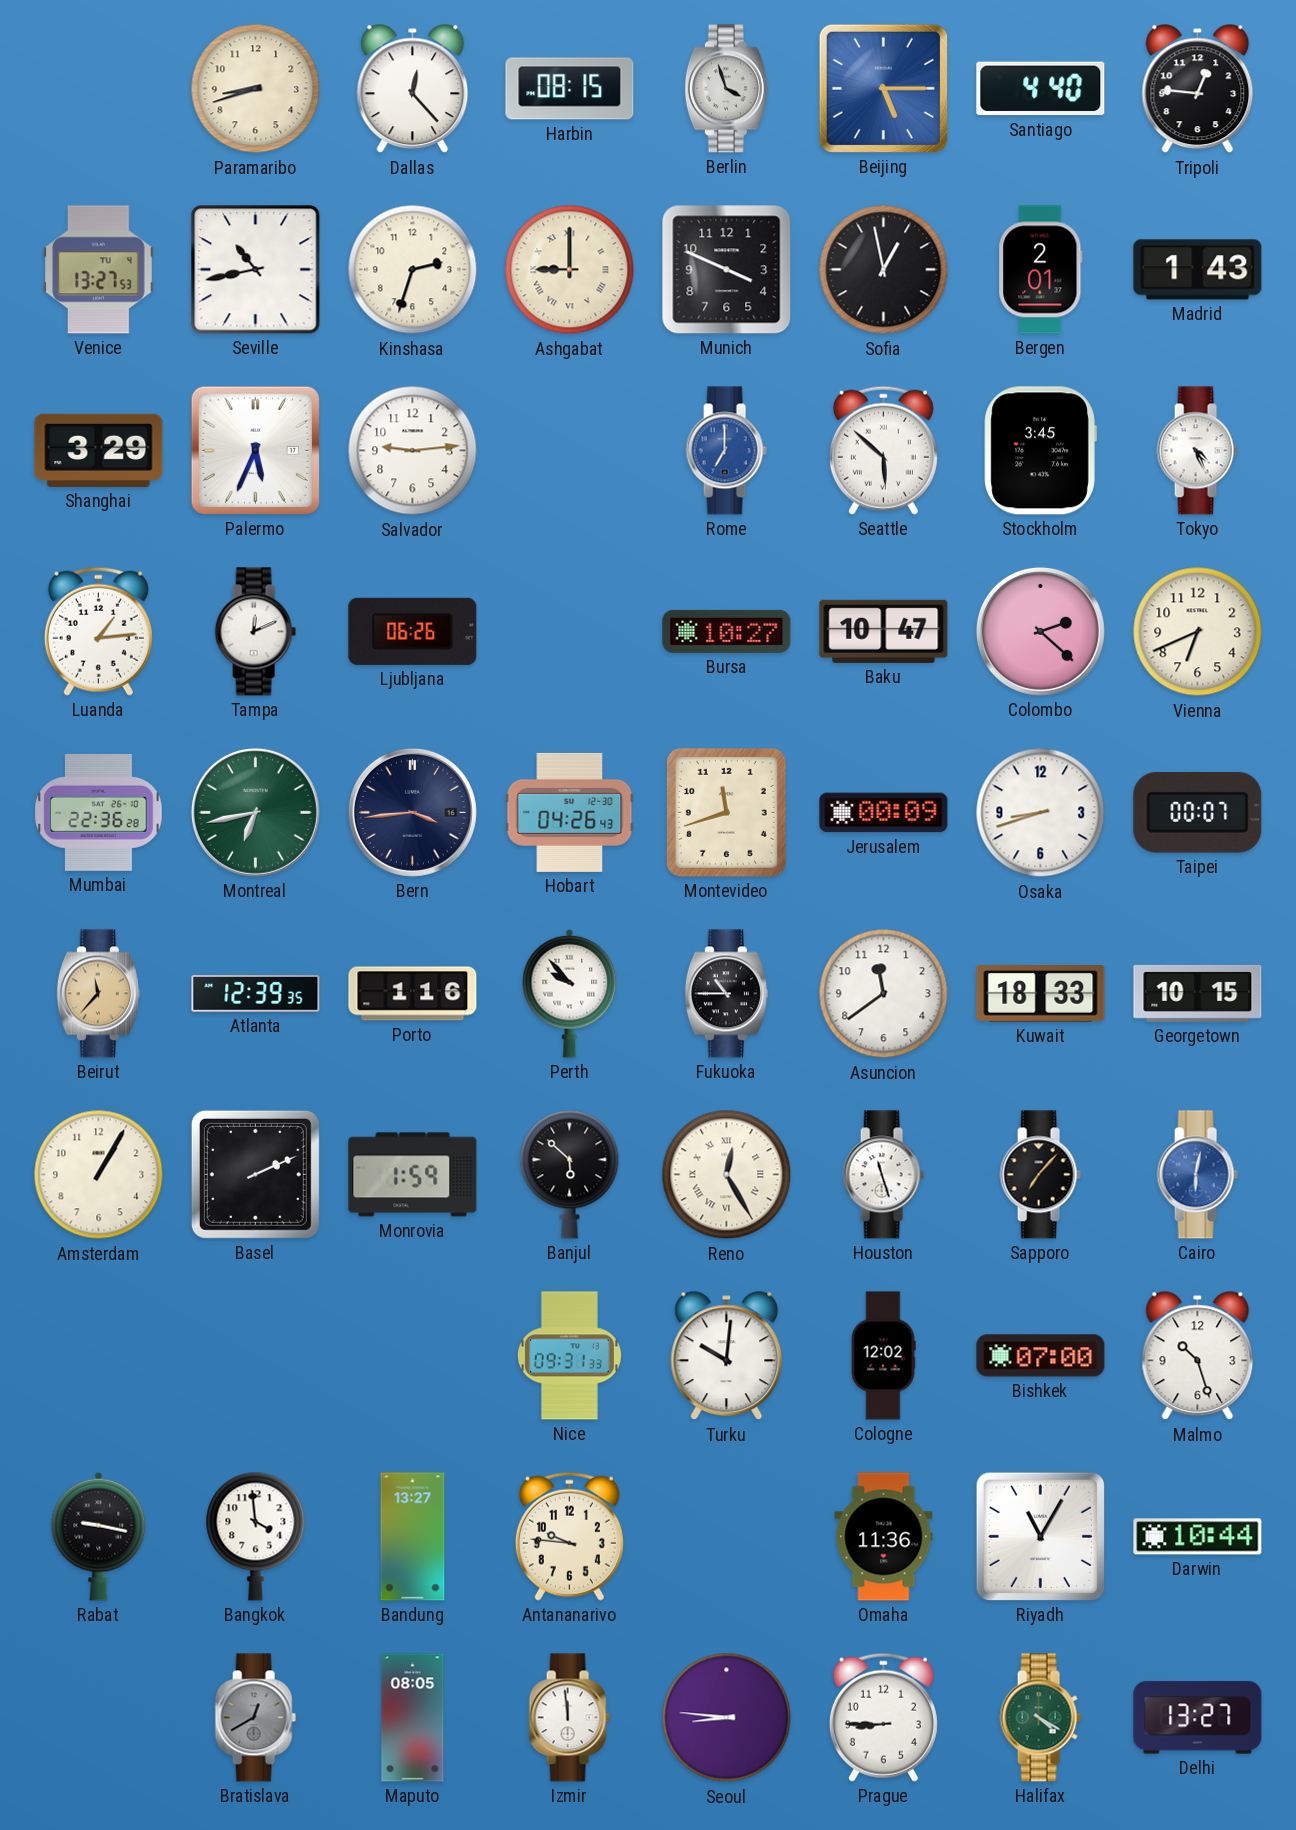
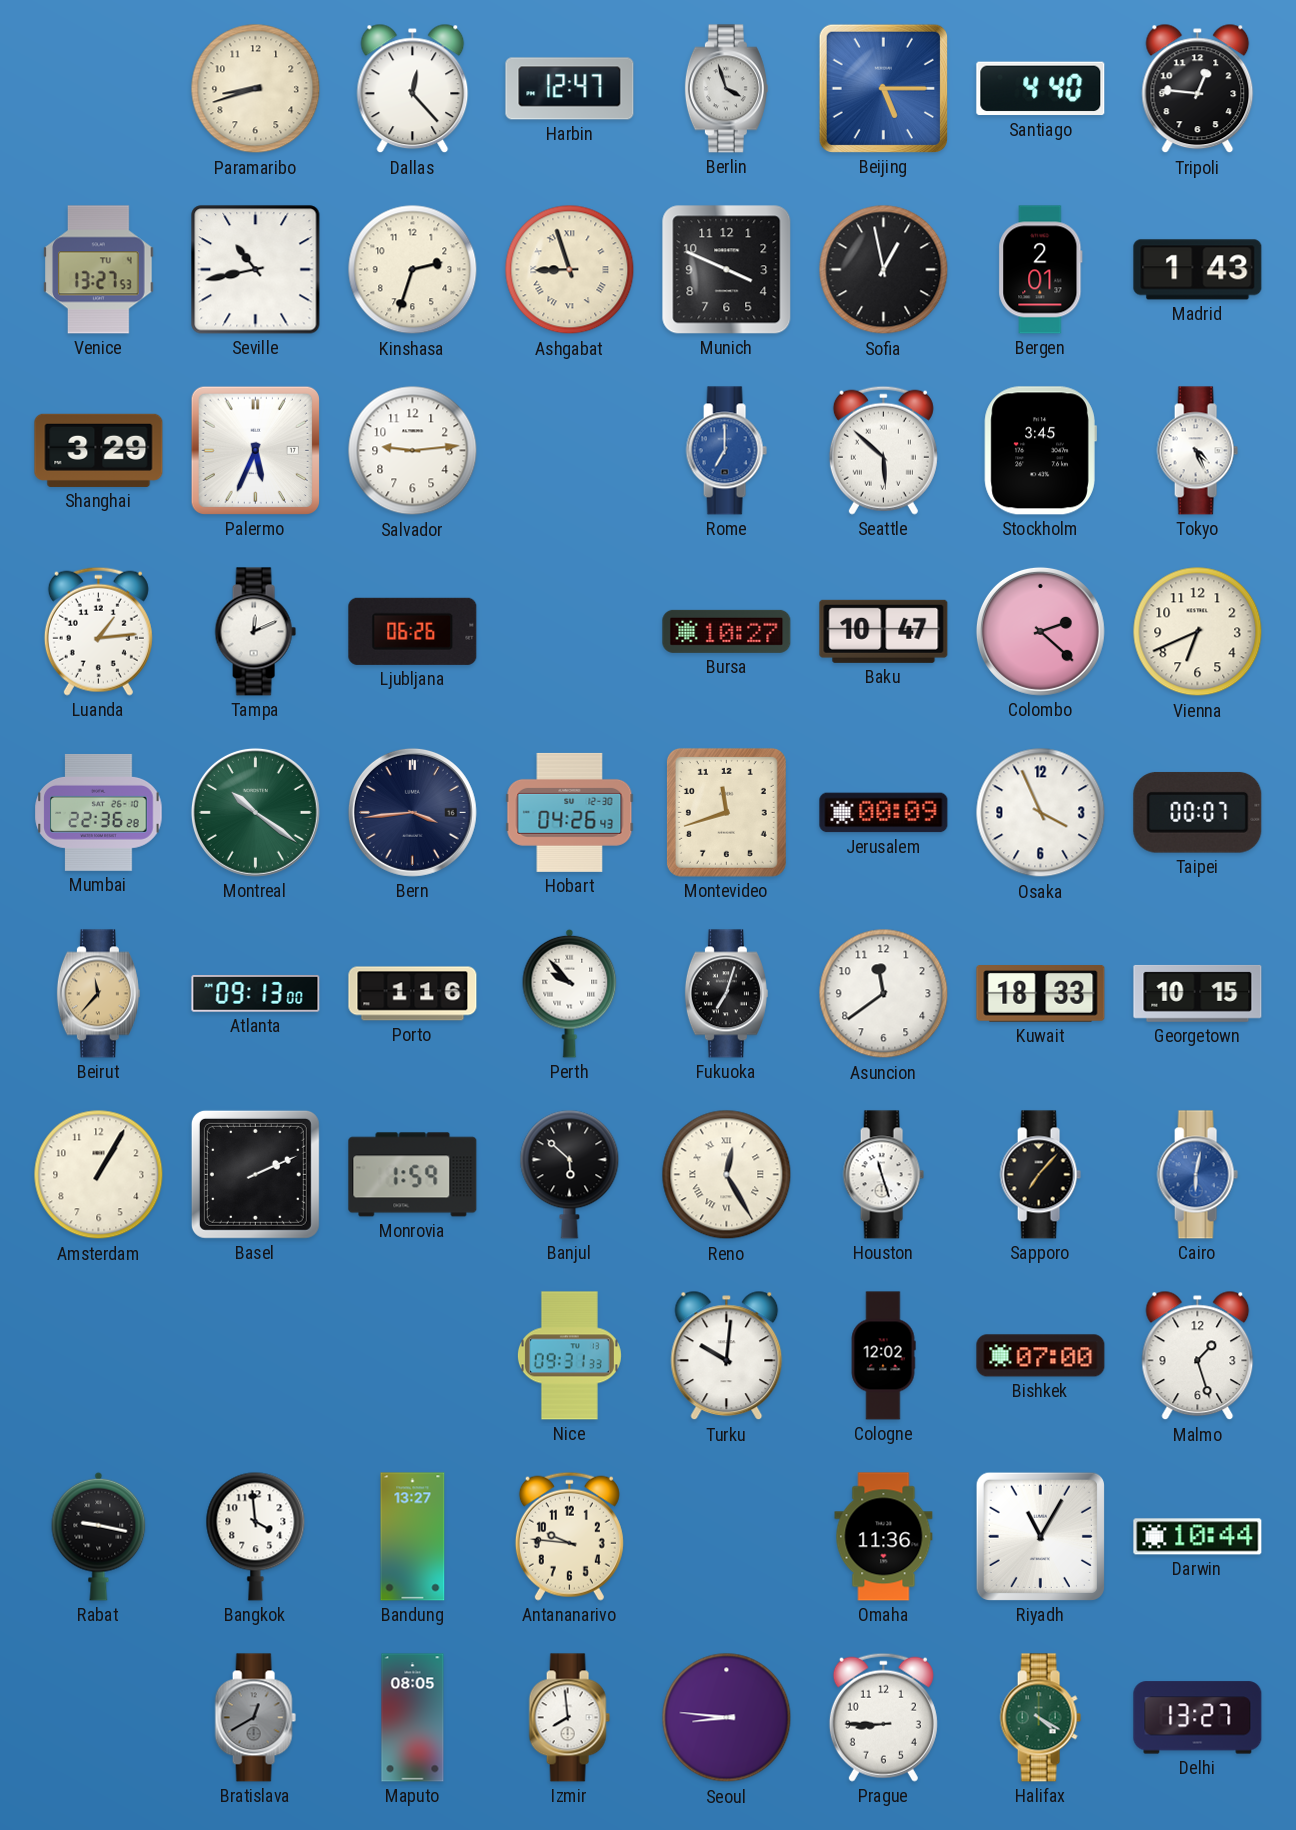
Harbin: 08:15 -> 12:47 (570, 89)
Ashgabat: 9:00 -> 8:57 (570, 270)
Montreal: 6:43 -> 10:21 (255, 812)
Osaka: 8:42 -> 3:56 (1041, 813)
Atlanta: 12:39 -> 09:13 (256, 994)
Fukuoka: 10:45 -> 7:03 (726, 994)
Malmo: 10:27 -> 1:27 (1198, 1356)
Izmir: 11:59 -> 7:59 (569, 1718)
